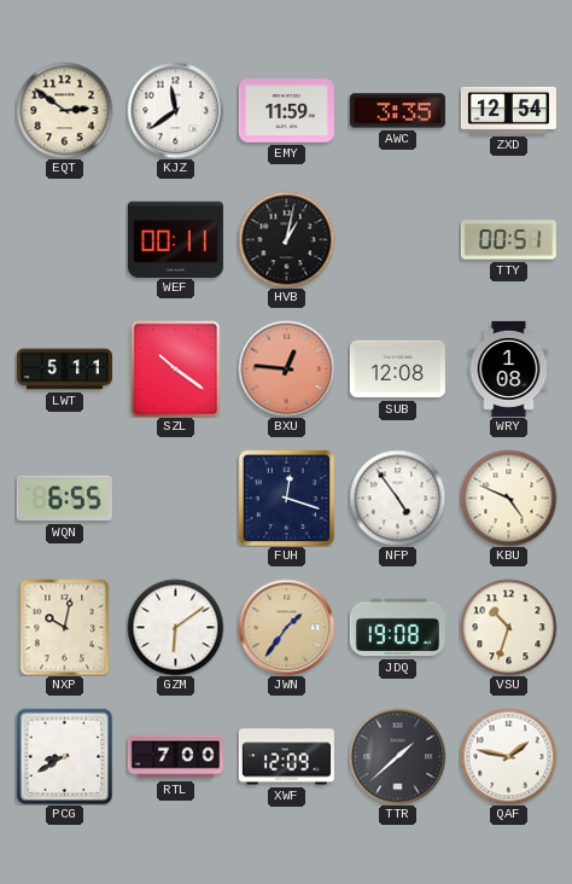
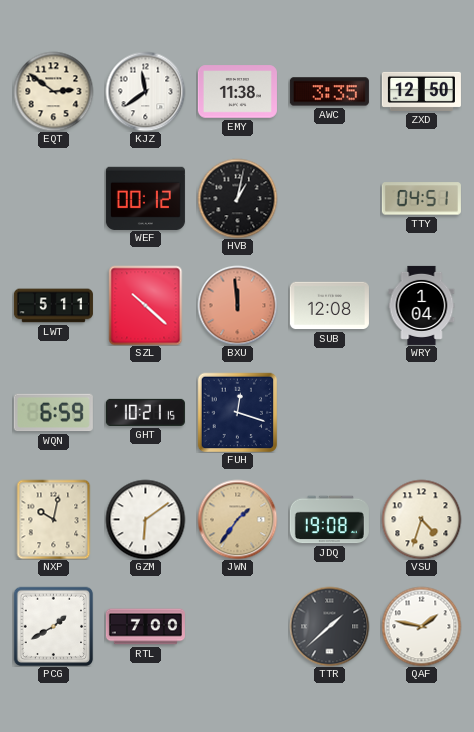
EMY: 11:59 -> 11:38 (237, 92)
ZXD: 12:54 -> 12:50 (421, 91)
WEF: 00:11 -> 00:12 (145, 198)
TTY: 00:51 -> 04:51 (421, 199)
SZL: 10:21 -> 10:22 (146, 305)
BXU: 12:46 -> 11:59 (237, 305)
WRY: 1:08 -> 1:04 (422, 305)
WQN: 6:55 -> 6:59 (53, 413)
GHT: none -> 10:21 (145, 412)
NFP: 4:54 -> none (397, 498)
KBU: 4:49 -> none (508, 498)
VSU: 10:33 -> 4:33 (421, 519)
PCG: 8:40 -> 1:40 (53, 626)
XWF: 12:09 -> none (286, 757)
